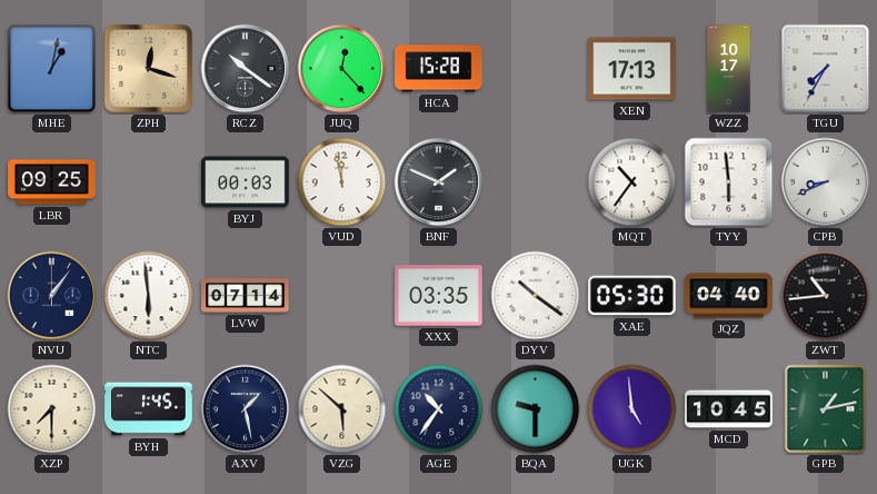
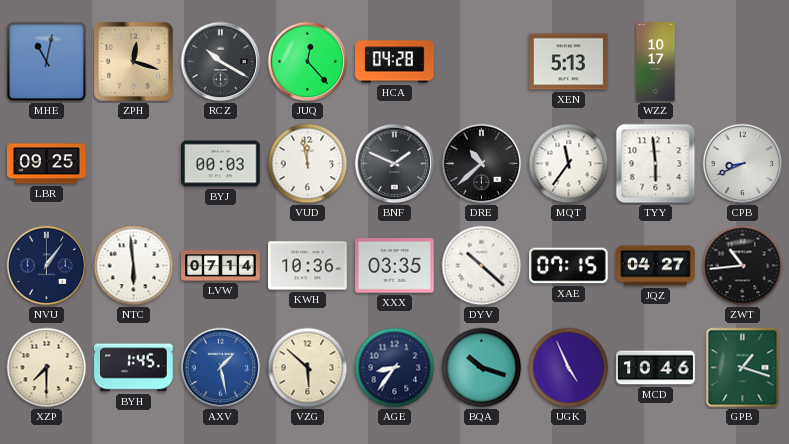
MHE: 1:02 -> 11:02 (47, 62)
RCZ: 10:21 -> 10:20 (221, 62)
HCA: 15:28 -> 04:28 (395, 62)
XEN: 17:13 -> 5:13 (569, 62)
TGU: 7:35 -> none (826, 69)
DRE: none -> 10:38 (482, 164)
MQT: 10:36 -> 11:36 (569, 164)
KWH: none -> 10:36 (308, 266)
DYV: 10:21 -> 10:22 (482, 266)
XAE: 05:30 -> 07:15 (569, 266)
JQZ: 04:40 -> 04:27 (656, 266)
AXV dial: navy -> blue (221, 368)
AGE: 10:36 -> 8:36 (395, 368)
BQA: 9:30 -> 10:18 (482, 368)
UGK: 4:59 -> 4:56 (569, 368)
MCD: 10:45 -> 10:46 (656, 368)
GPB: 1:13 -> 1:18 (743, 368)
